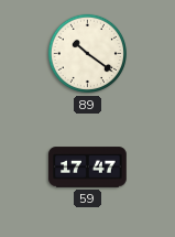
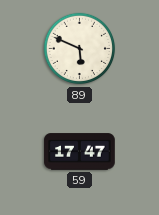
89: 10:21 -> 5:49 (80, 49)
